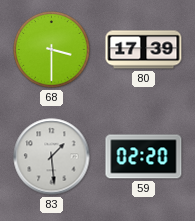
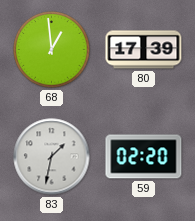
68: 3:30 -> 12:59 (52, 50)
83: 1:29 -> 1:32 (52, 157)
